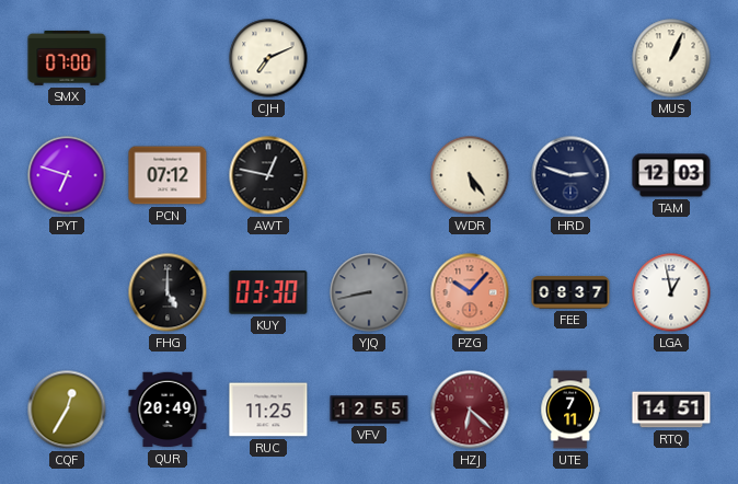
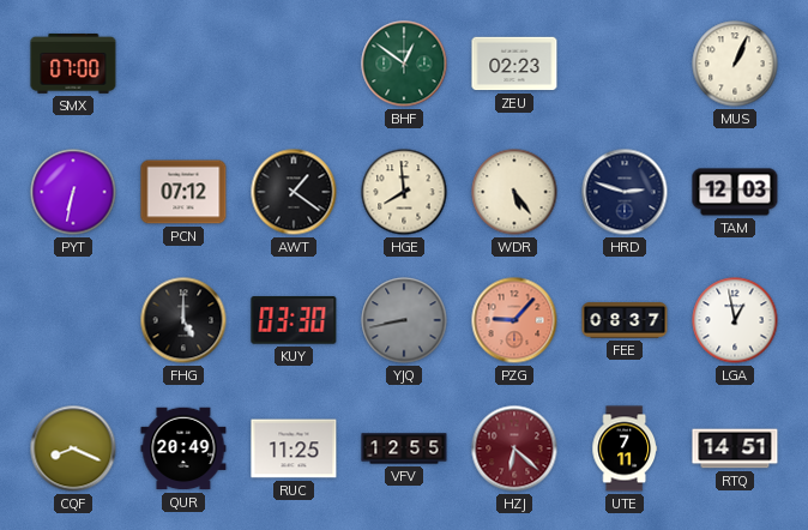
CJH: 7:11 -> none (268, 58)
BHF: none -> 12:51 (404, 64)
ZEU: none -> 02:23 (514, 64)
PYT: 6:48 -> 6:32 (73, 192)
AWT: 12:47 -> 1:21 (294, 192)
HGE: none -> 7:59 (404, 192)
PZG: 10:07 -> 9:07 (514, 320)
CQF: 12:35 -> 8:19 (73, 448)
